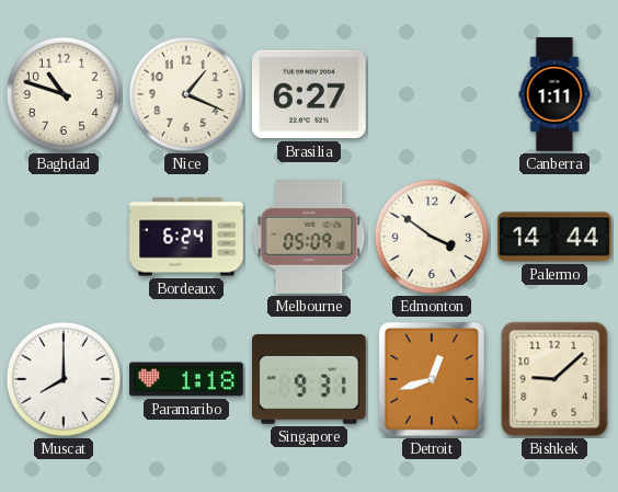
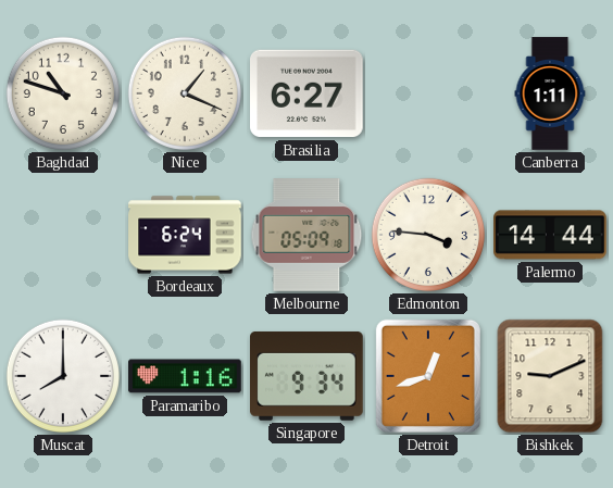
Edmonton: 3:51 -> 3:46 (428, 235)
Paramaribo: 1:18 -> 1:16 (185, 376)
Singapore: 9:31 -> 9:34 (308, 376)
Bishkek: 9:08 -> 9:11 (550, 376)
